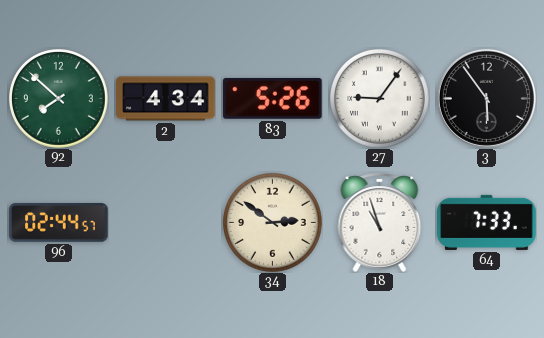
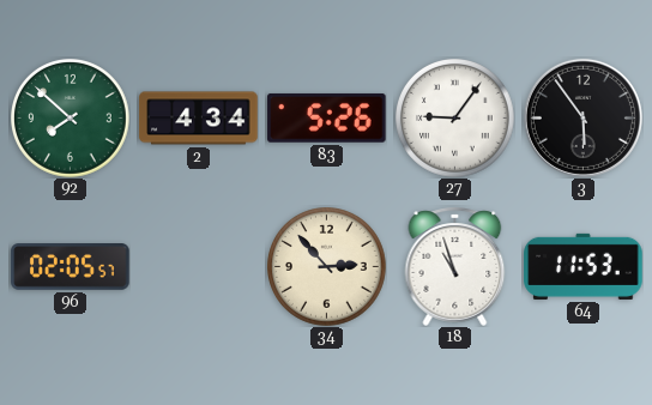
96: 02:44 -> 02:05 (71, 267)
34: 2:51 -> 2:53 (327, 267)
64: 7:33 -> 11:53 (584, 266)
